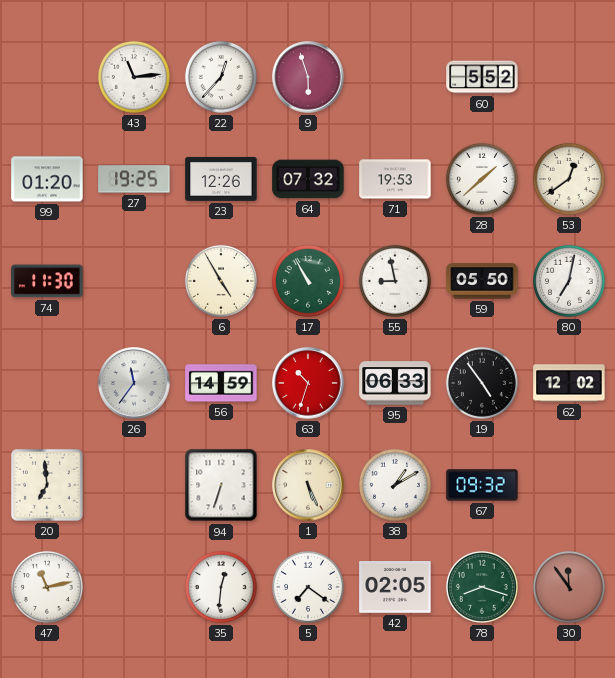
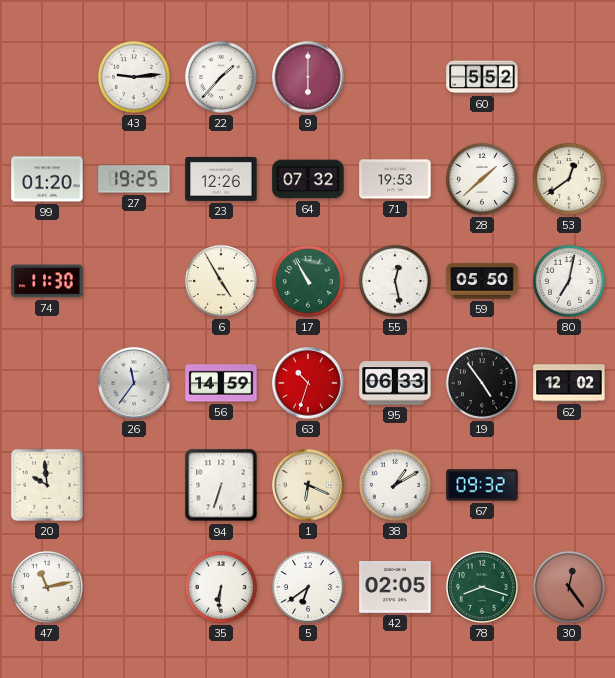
43: 11:14 -> 9:14 (134, 77)
22: 12:37 -> 1:37 (221, 77)
9: 5:57 -> 6:00 (308, 77)
55: 8:58 -> 12:28 (395, 281)
20: 6:59 -> 9:59 (47, 485)
1: 5:26 -> 6:19 (308, 485)
35: 12:31 -> 6:31 (221, 587)
5: 7:21 -> 6:39 (308, 587)
30: 11:54 -> 12:24 (569, 587)
